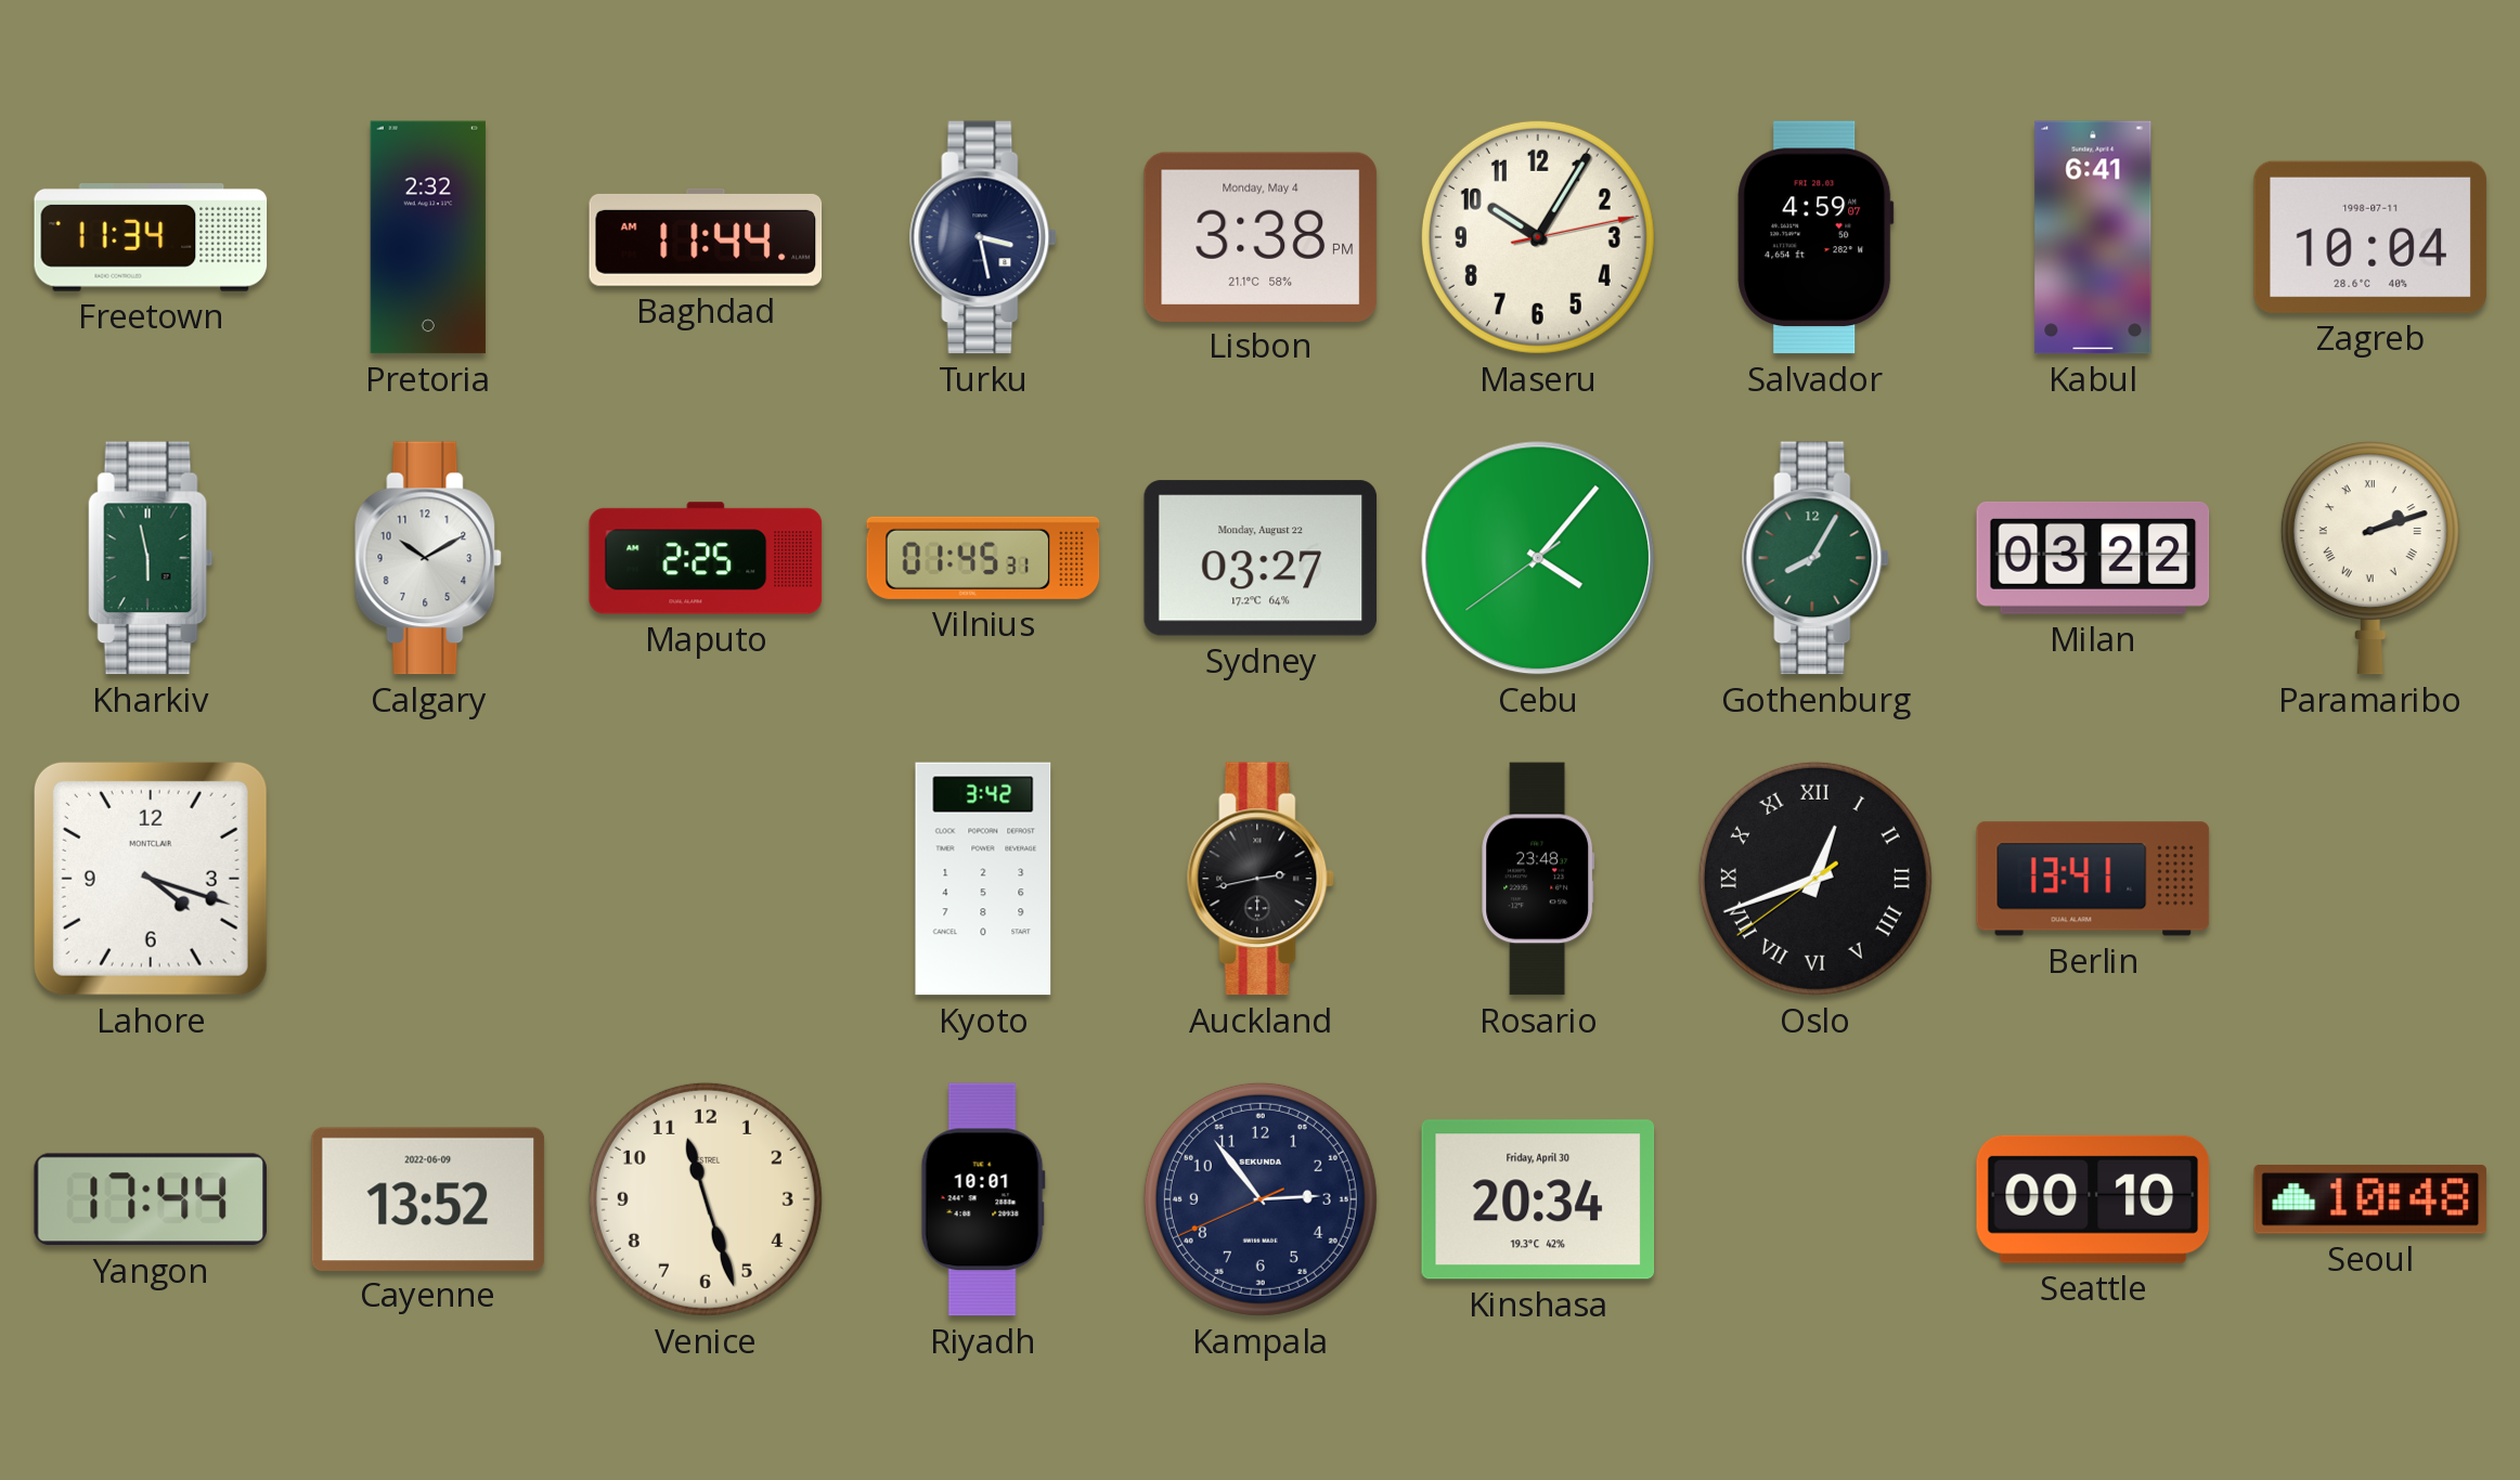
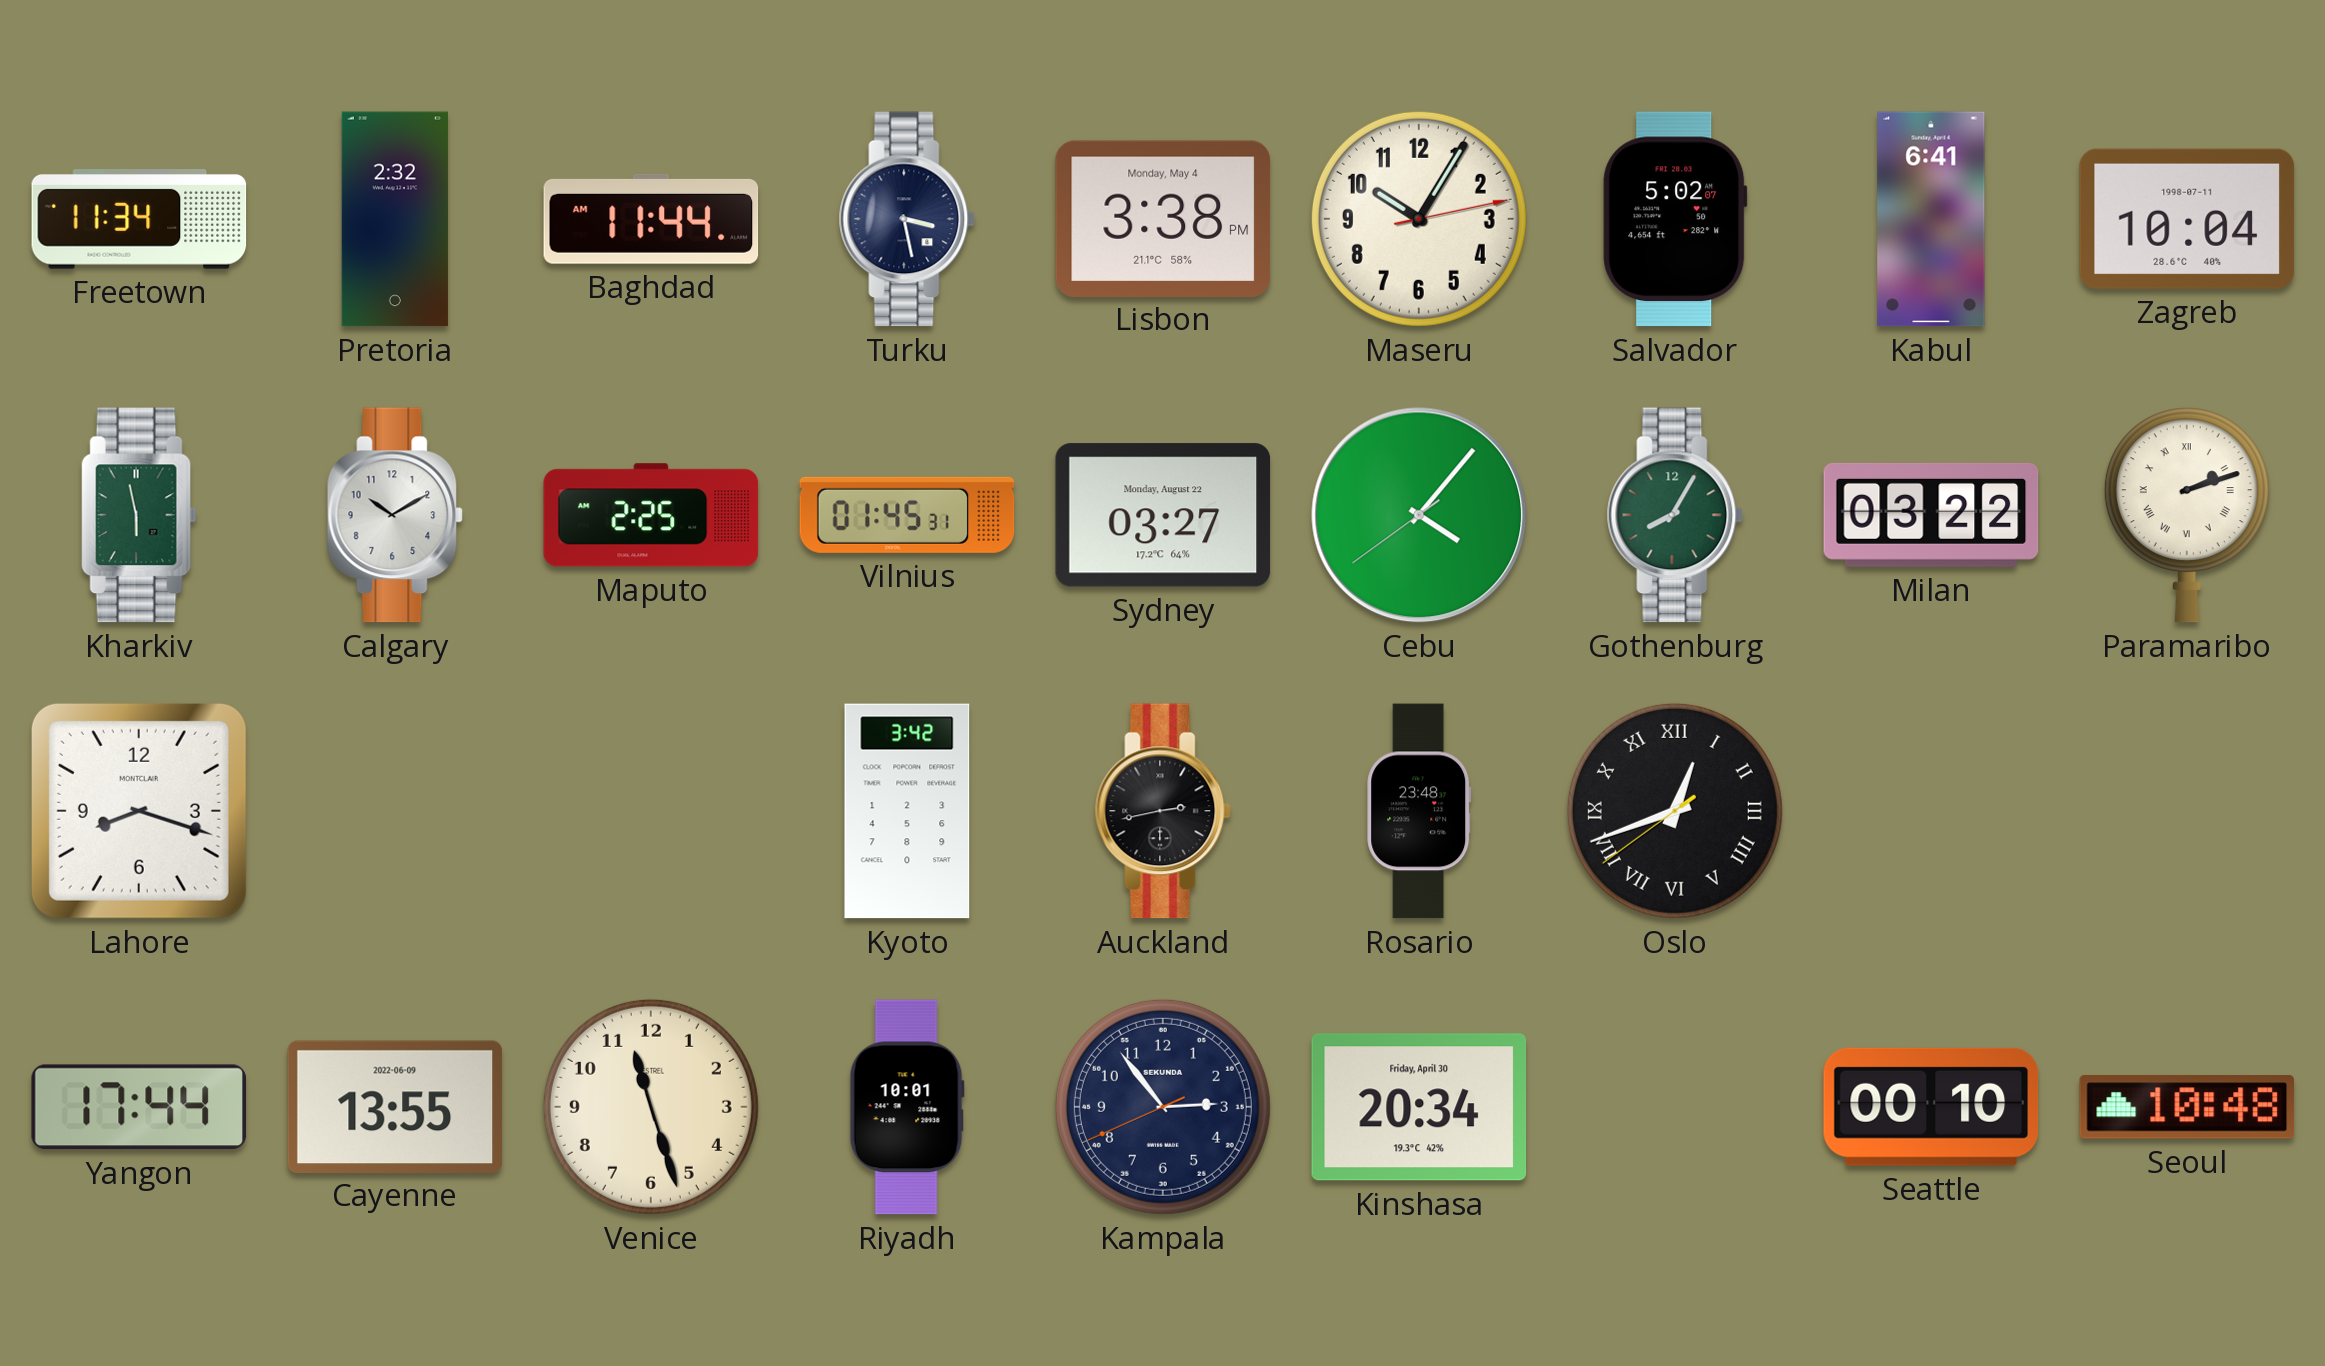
Salvador: 4:59 -> 5:02 (1675, 219)
Lahore: 4:18 -> 8:18 (139, 811)
Berlin: 13:41 -> none (2093, 879)
Cayenne: 13:52 -> 13:55 (395, 1106)
